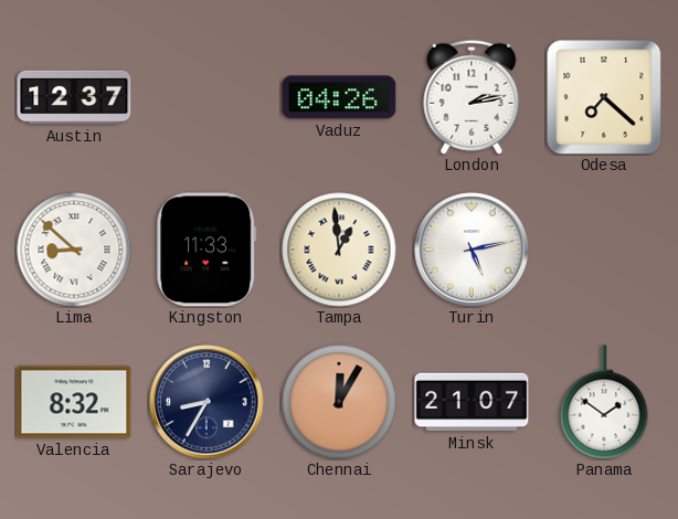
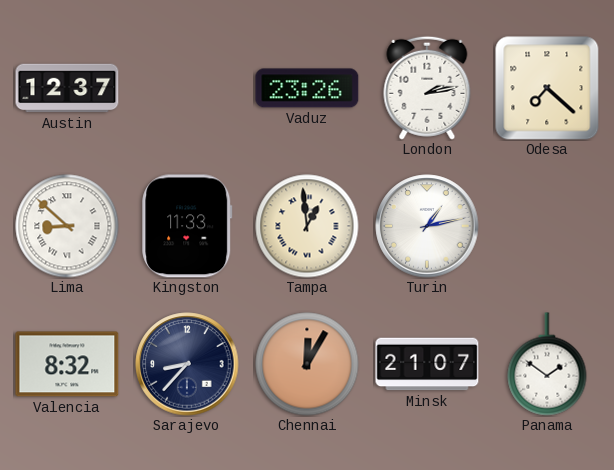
Vaduz: 04:26 -> 23:26 (307, 88)
Turin: 5:13 -> 1:13 (427, 226)
Sarajevo: 8:35 -> 8:37 (187, 364)
